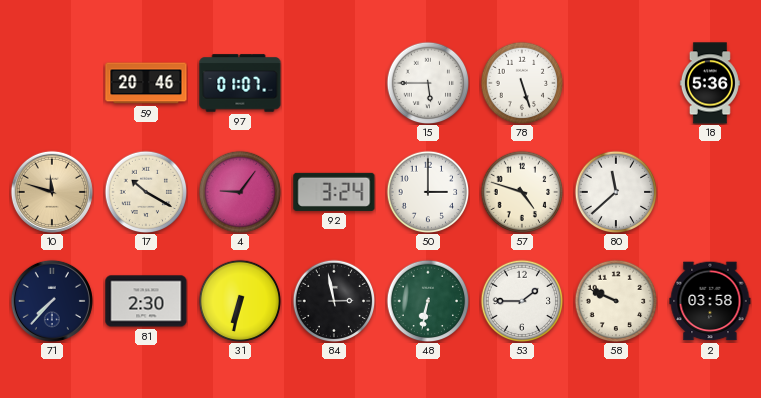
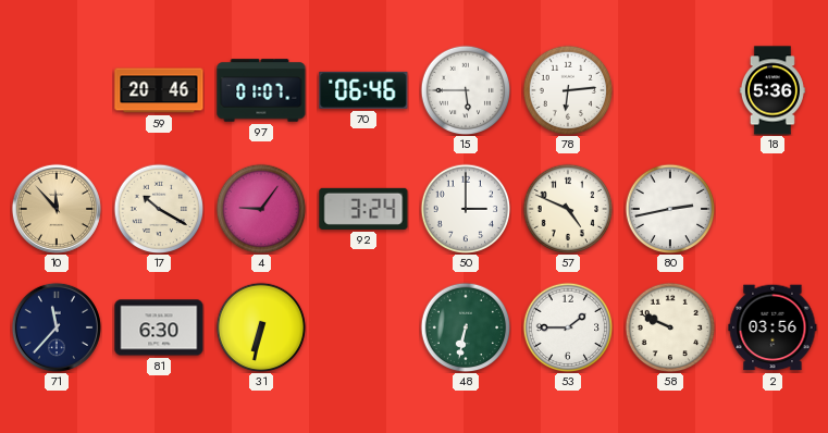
70: none -> 06:46 (363, 90)
78: 5:27 -> 6:14 (568, 90)
10: 11:48 -> 11:53 (57, 209)
57: 4:48 -> 4:49 (568, 209)
80: 11:38 -> 2:43 (670, 209)
71: 7:37 -> 11:37 (57, 327)
81: 2:30 -> 6:30 (159, 327)
84: 2:58 -> none (334, 301)
2: 03:58 -> 03:56 (773, 327)
